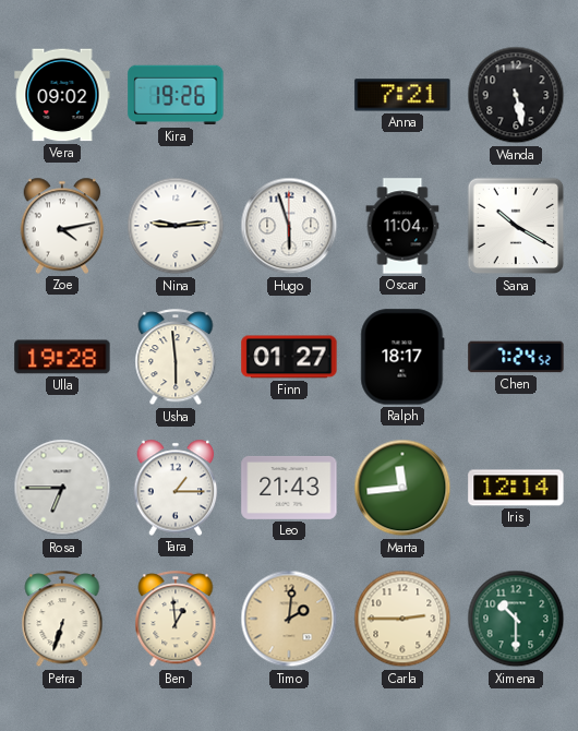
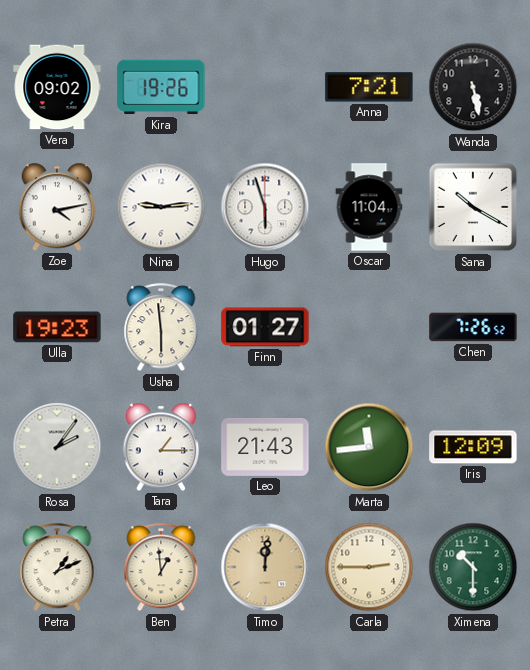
Ulla: 19:28 -> 19:23 (57, 327)
Ralph: 18:17 -> none (402, 357)
Chen: 7:24 -> 7:26 (473, 327)
Rosa: 6:45 -> 2:06 (57, 447)
Iris: 12:14 -> 12:09 (473, 447)
Petra: 6:33 -> 1:11 (57, 568)
Timo: 2:01 -> 12:01 (265, 567)
